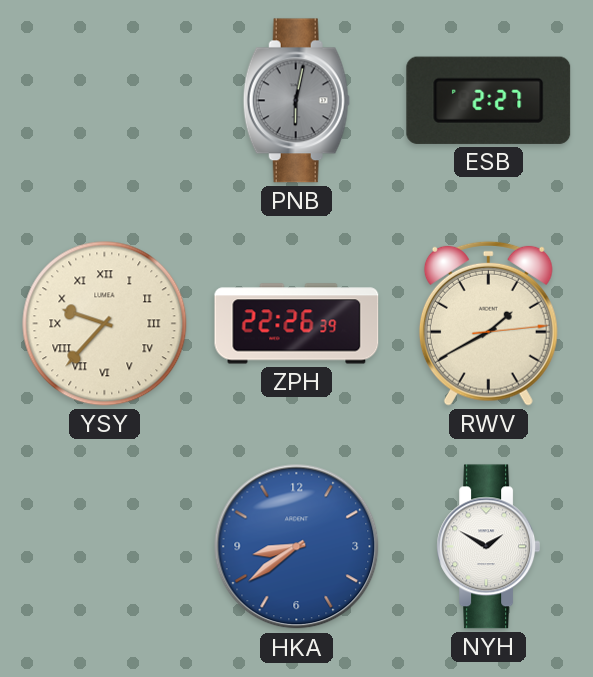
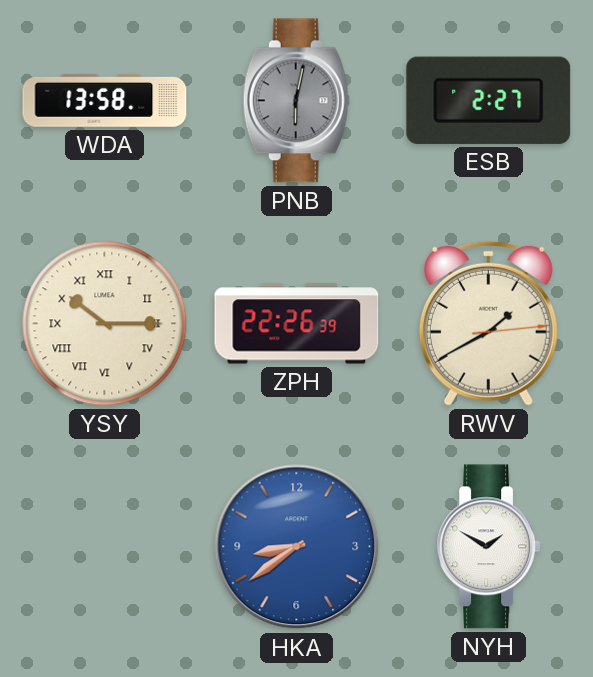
WDA: none -> 13:58 (105, 101)
YSY: 9:37 -> 10:15 (105, 324)
